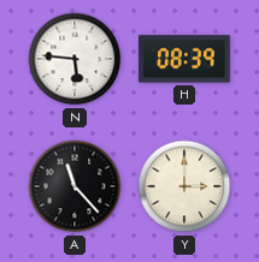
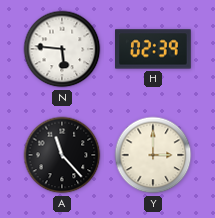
H: 08:39 -> 02:39 (154, 49)
